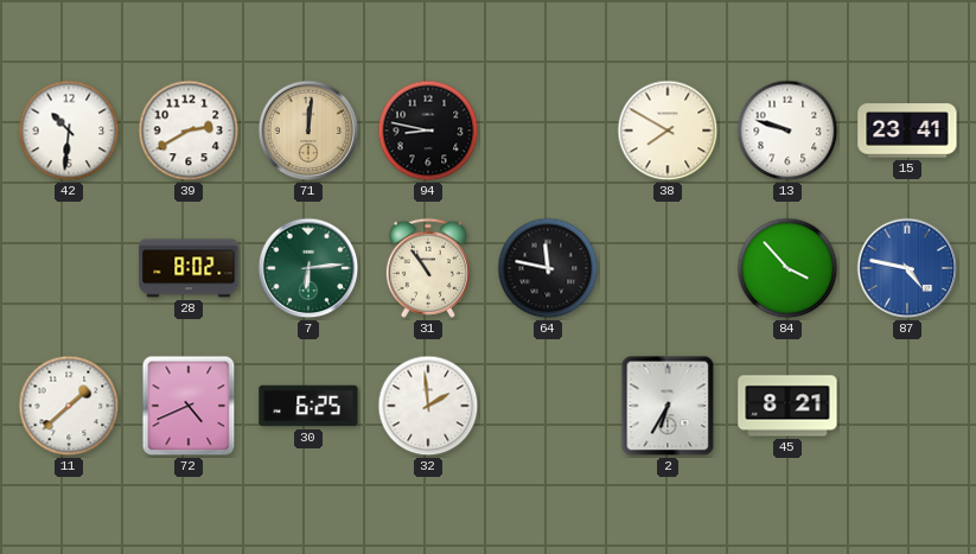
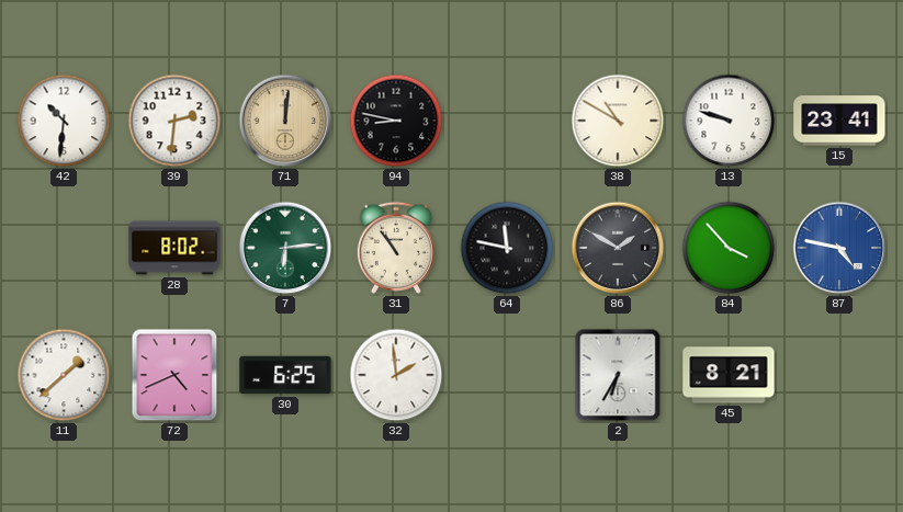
39: 2:40 -> 2:31 (174, 121)
38: 7:50 -> 10:50 (618, 121)
86: none -> 1:50 (618, 248)
